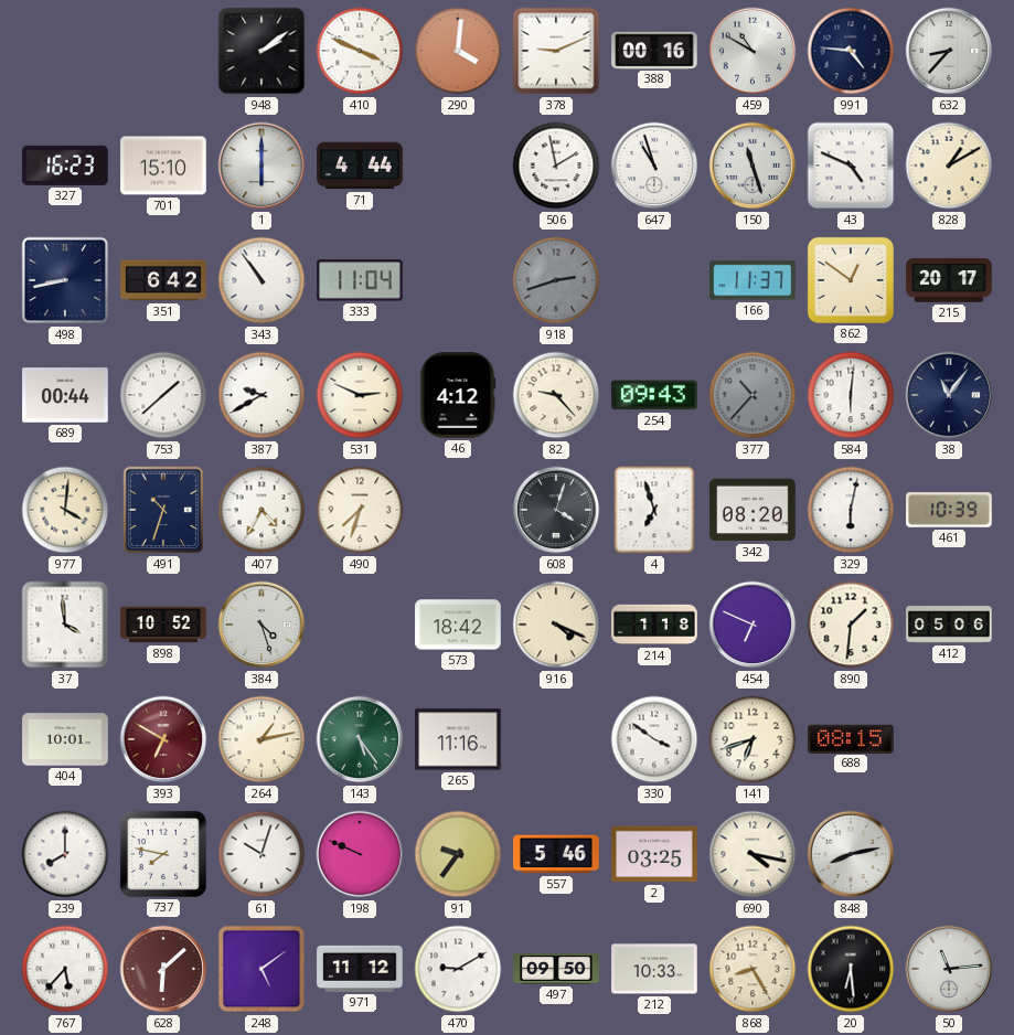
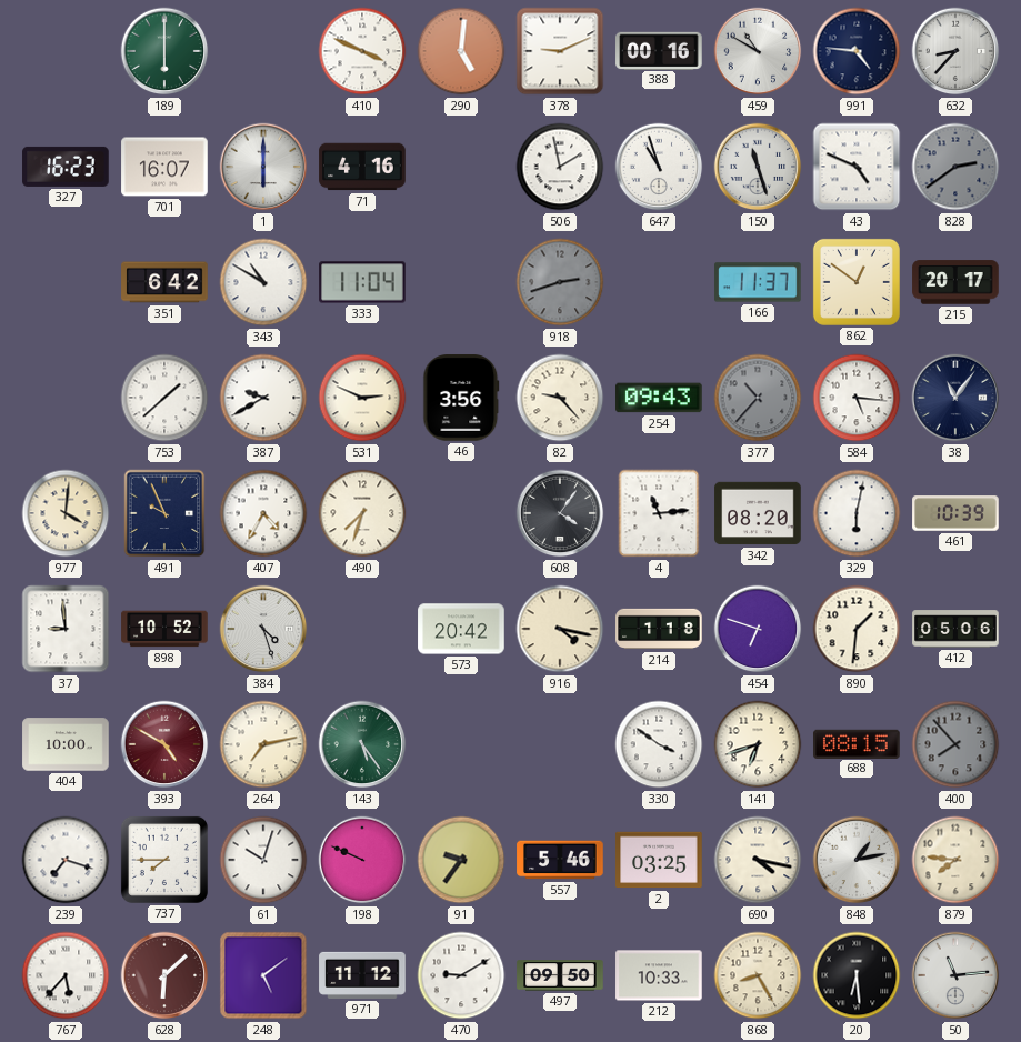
189: none -> 6:00 (164, 51)
948: 2:09 -> none (261, 51)
290: 4:01 -> 5:01 (461, 51)
701: 15:10 -> 16:07 (164, 167)
71: 4:44 -> 4:16 (362, 167)
828: 1:10 -> 2:39 (955, 167)
828 dial: cream -> grey (955, 167)
498: 8:43 -> none (65, 280)
343: 10:54 -> 10:50 (263, 282)
689: 00:44 -> none (65, 395)
46: 4:12 -> 3:56 (461, 398)
584: 6:01 -> 5:16 (857, 398)
491: 10:33 -> 9:56 (164, 513)
608: 4:03 -> 4:06 (560, 513)
4: 6:57 -> 11:14 (659, 513)
37: 3:59 -> 8:59 (66, 629)
573: 18:42 -> 20:42 (461, 629)
916: 4:19 -> 4:17 (560, 629)
454: 6:49 -> 6:48 (758, 629)
404: 10:01 -> 10:00 (66, 744)
393: 6:50 -> 4:50 (164, 744)
264: 1:13 -> 7:13 (263, 744)
265: 11:16 -> none (458, 739)
400: none -> 7:53 (955, 744)
239: 8:00 -> 7:18 (66, 860)
737: 7:47 -> 7:45 (164, 860)
848: 8:13 -> 1:13 (857, 860)
879: none -> 7:46 (955, 860)
